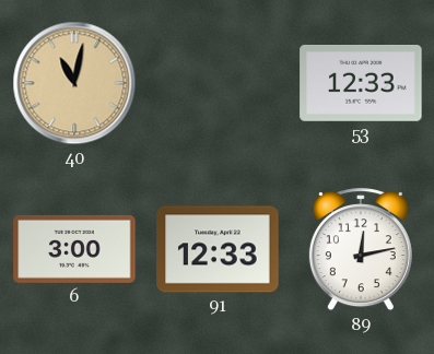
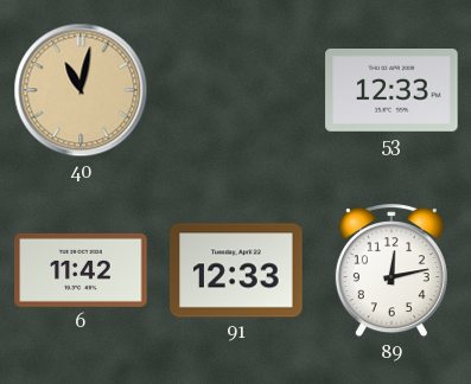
6: 3:00 -> 11:42 (81, 270)
